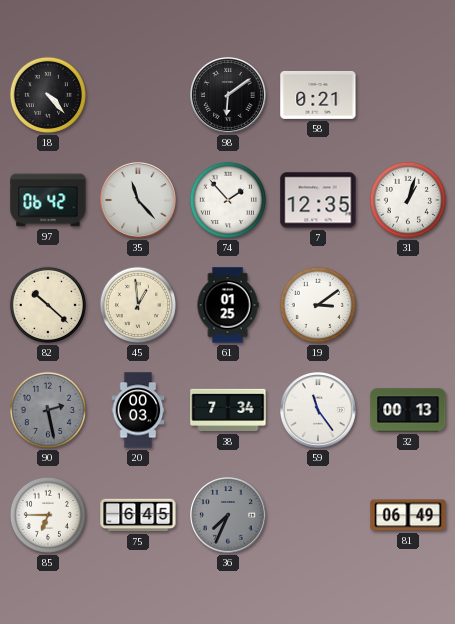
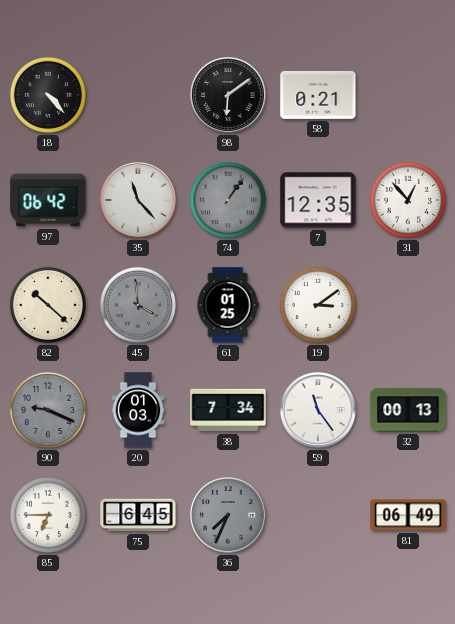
74: 1:53 -> 1:06 (228, 200)
74 dial: white -> grey (228, 200)
31: 1:03 -> 12:53 (408, 200)
45: 12:59 -> 3:59 (138, 305)
45 dial: cream -> grey (138, 305)
90: 2:28 -> 9:19 (48, 410)
20: 00:03 -> 01:03 (138, 410)
